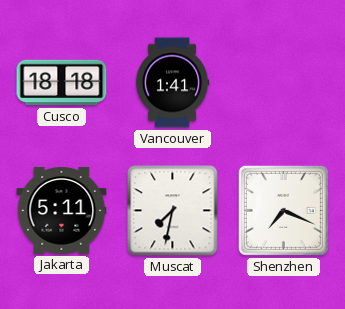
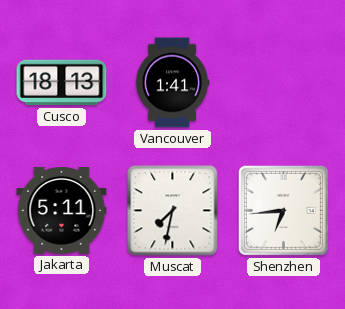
Cusco: 18:18 -> 18:13 (62, 83)
Shenzhen: 7:19 -> 6:44 (283, 210)
